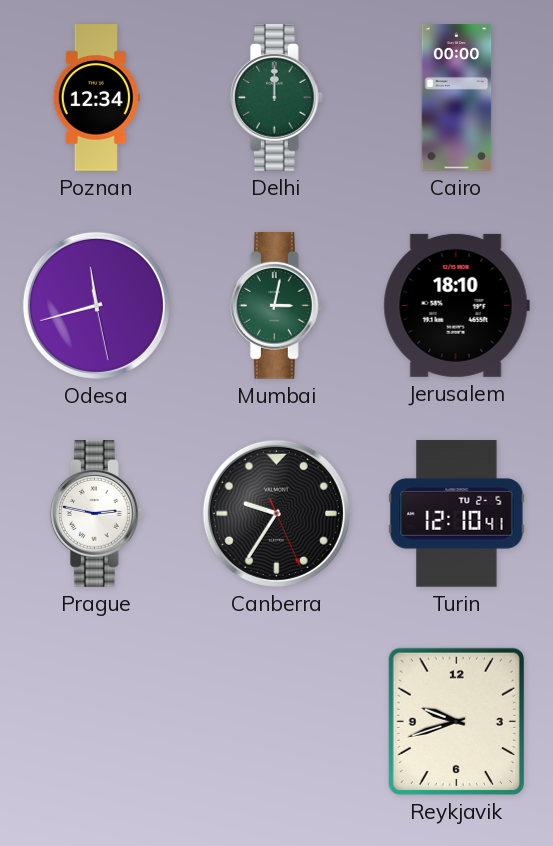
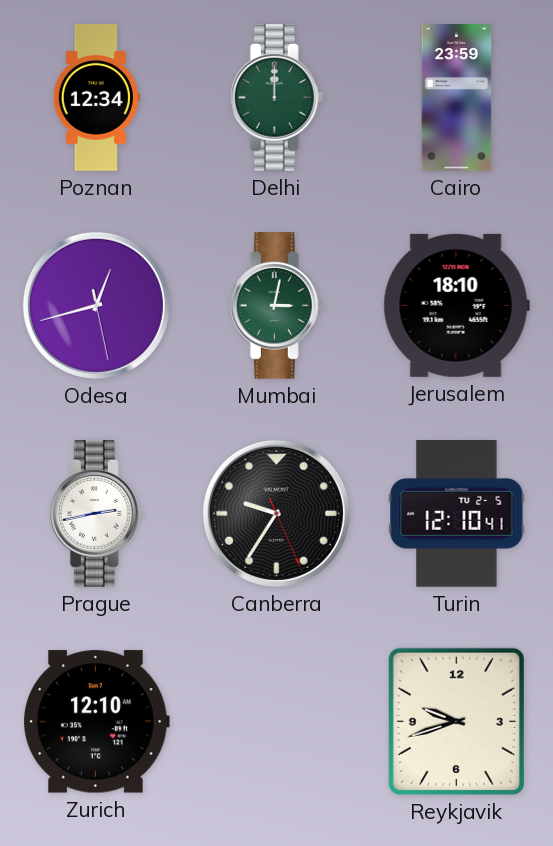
Cairo: 00:00 -> 23:59 (457, 98)
Odesa: 11:42 -> 12:42 (96, 305)
Prague: 2:47 -> 2:43 (96, 514)
Zurich: none -> 12:10 (96, 722)
